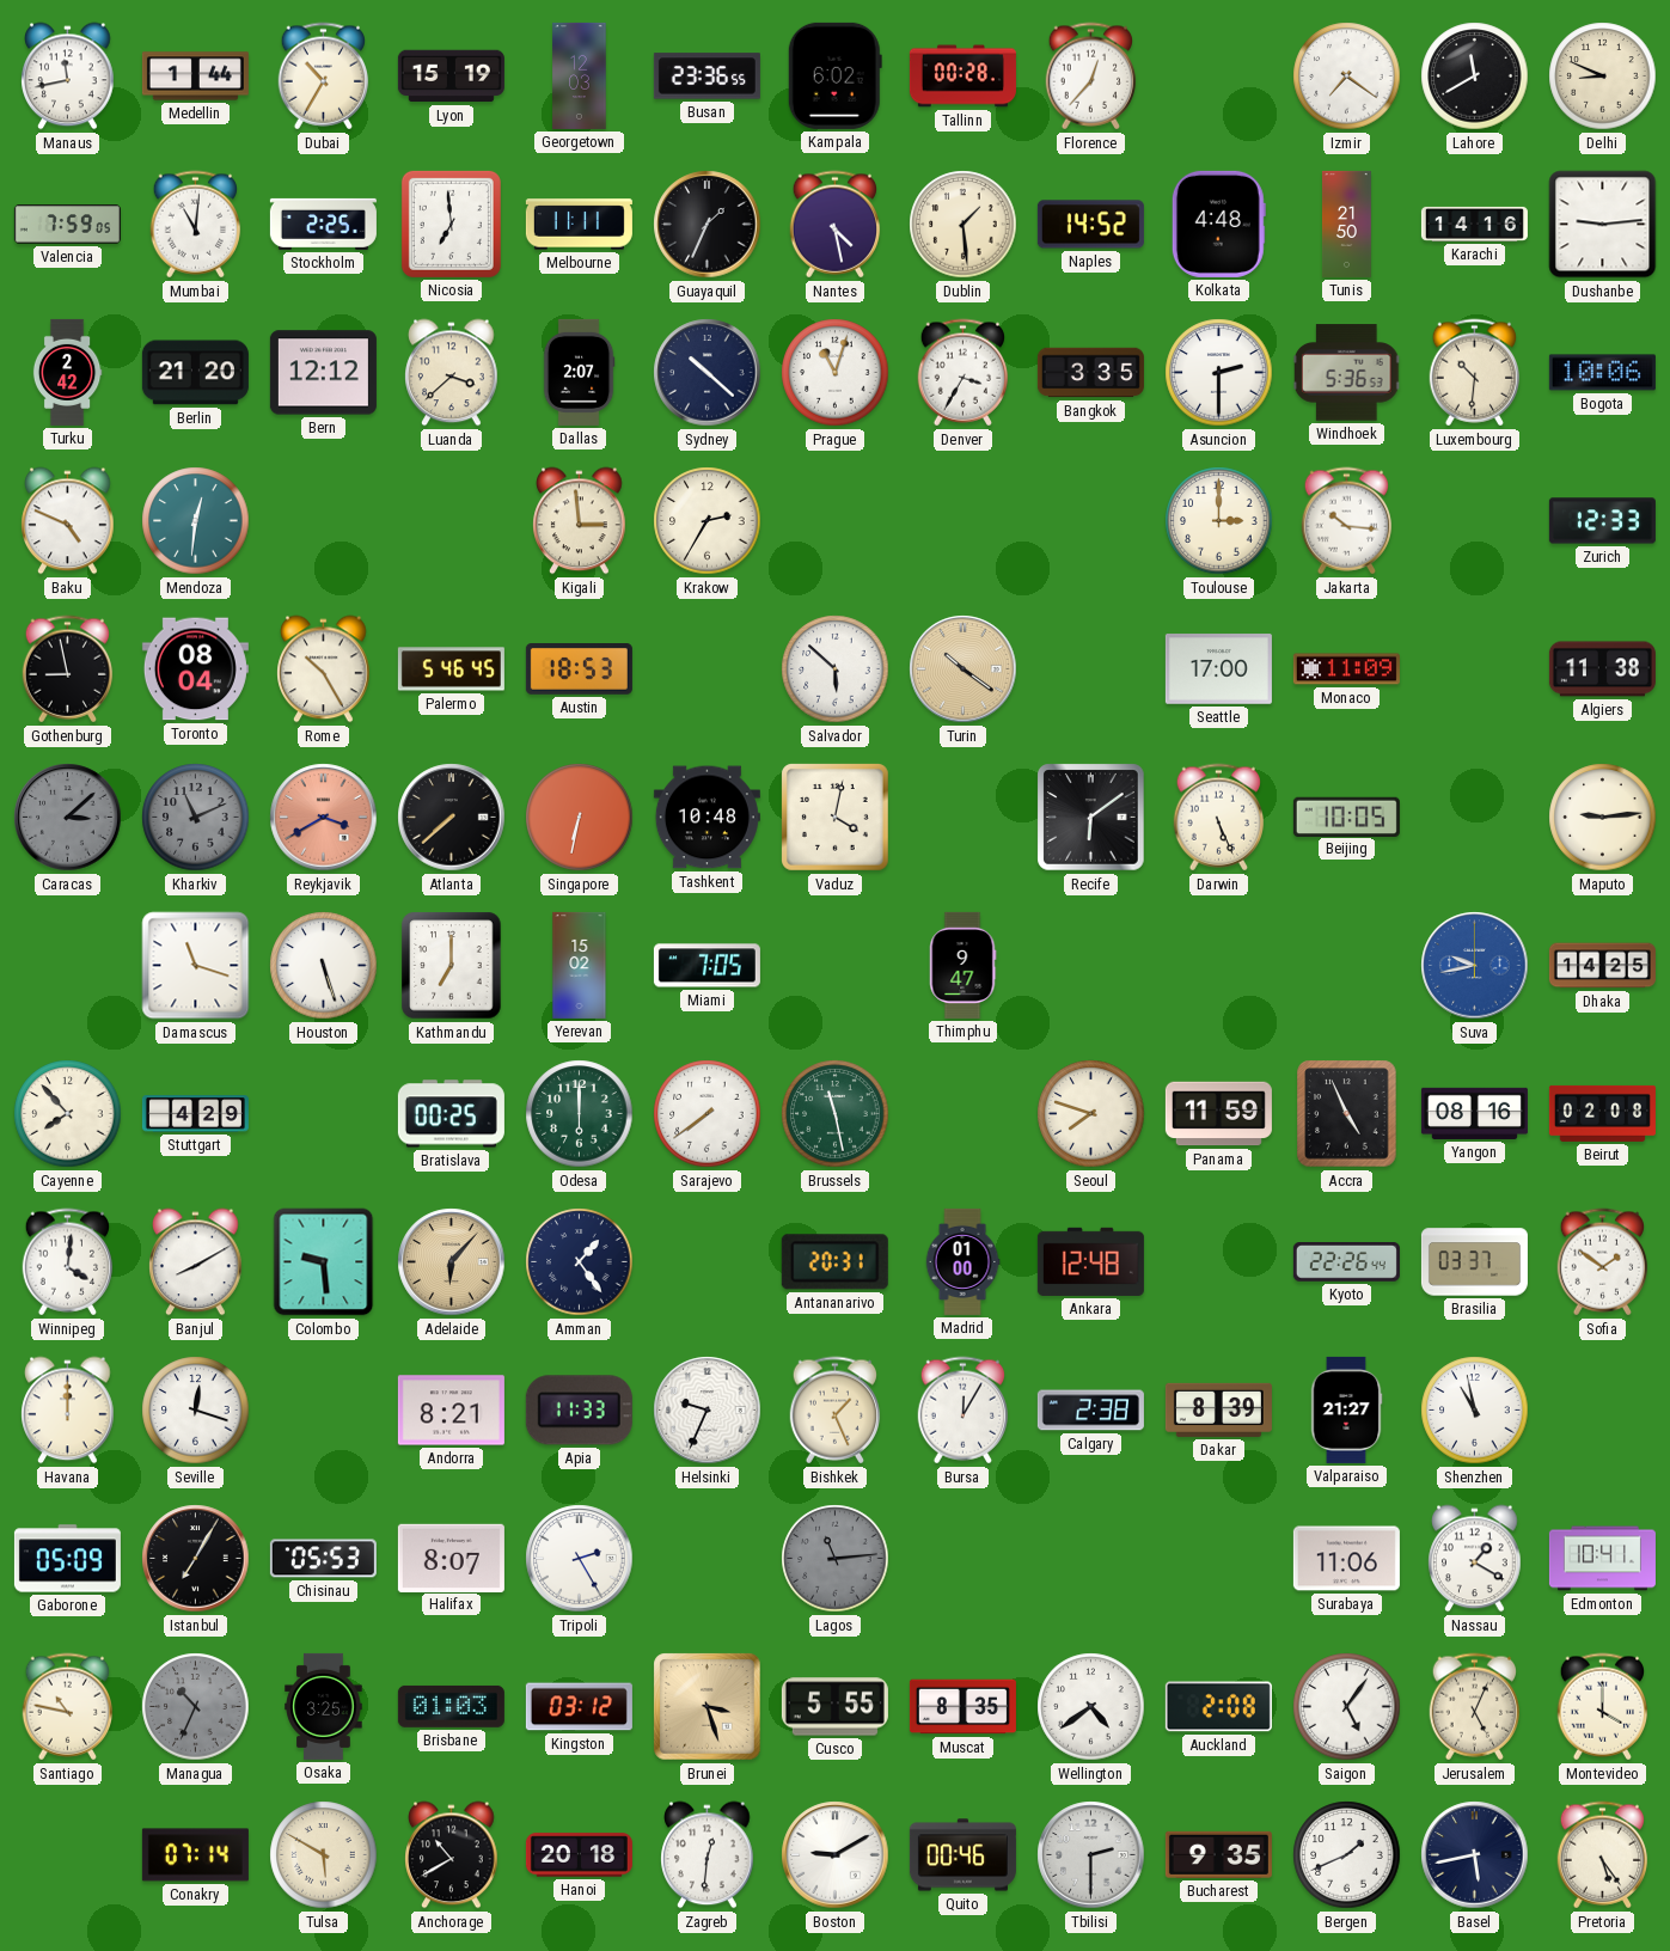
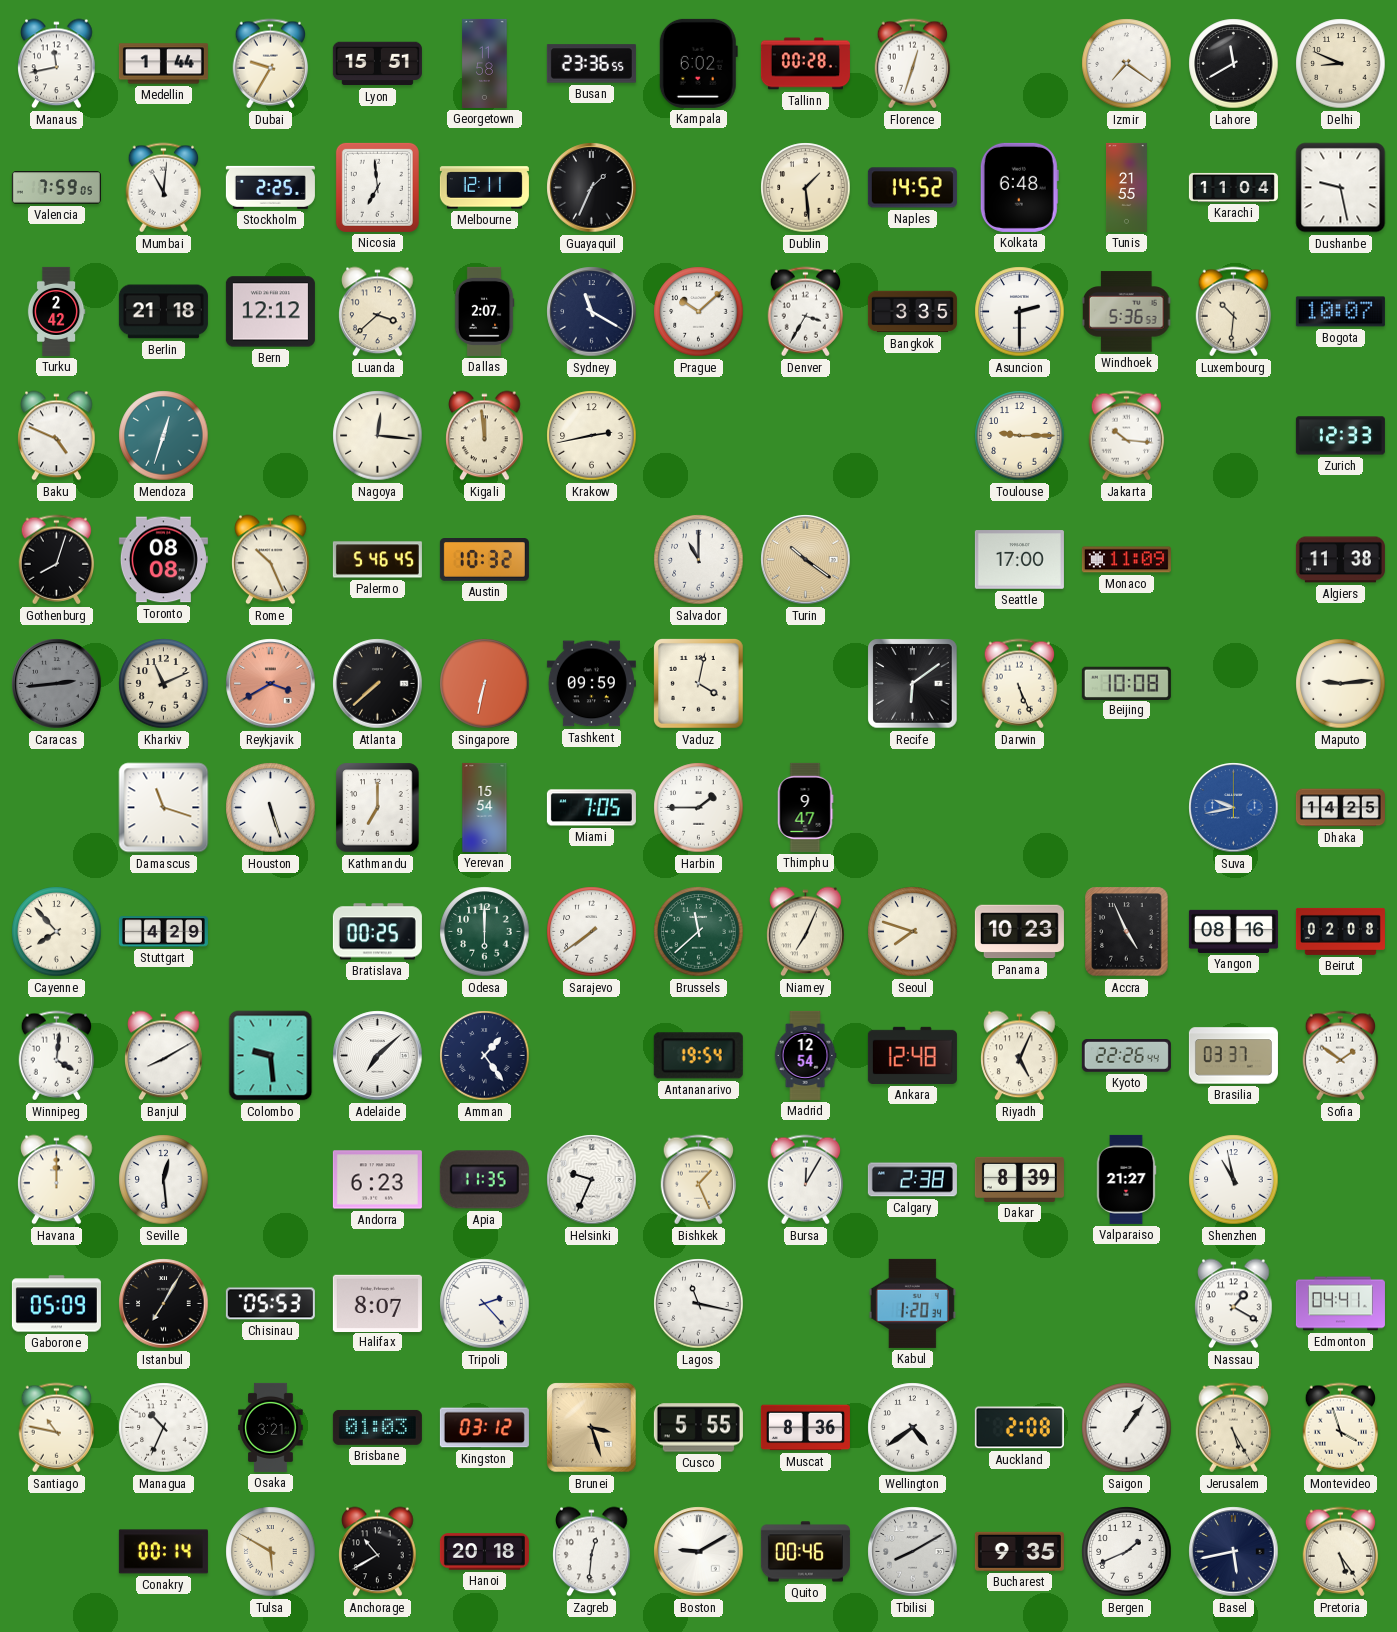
Dubai: 10:35 -> 9:35 (271, 64)
Lyon: 15:19 -> 15:51 (377, 64)
Georgetown: 12:03 -> 11:58 (485, 63)
Florence: 12:37 -> 12:33 (913, 64)
Melbourne: 11:11 -> 12:11 (484, 188)
Nantes: 4:28 -> none (836, 225)
Kolkata: 4:48 -> 6:48 (1019, 187)
Tunis: 21:50 -> 21:55 (1127, 187)
Karachi: 14:16 -> 11:04 (1233, 187)
Dushanbe: 9:14 -> 9:28 (1341, 188)
Berlin: 21:20 -> 21:18 (163, 312)
Sydney: 10:22 -> 11:20 (592, 312)
Prague: 11:03 -> 10:08 (699, 312)
Bogota: 10:06 -> 10:07 (1340, 312)
Mendoza: 12:31 -> 12:33 (164, 436)
Nagoya: none -> 12:16 (378, 436)
Kigali: 2:59 -> 11:59 (485, 436)
Krakow: 2:35 -> 2:43 (592, 436)
Toulouse: 3:00 -> 9:15 (1020, 436)
Gothenburg: 8:58 -> 8:03 (57, 560)
Toronto: 08:04 -> 08:08 (163, 560)
Rome: 10:25 -> 10:26 (271, 560)
Austin: 18:53 -> 10:32 (484, 560)
Salvador: 5:52 -> 11:00 (699, 560)
Caracas: 3:08 -> 2:44 (57, 684)
Kharkiv dial: grey -> cream (164, 684)
Tashkent: 10:48 -> 09:59 (591, 684)
Beijing: 10:05 -> 10:08 (1126, 683)
Yerevan: 15:02 -> 15:54 (485, 807)
Harbin: none -> 1:45 (699, 808)
Brussels: 11:28 -> 11:38 (699, 932)
Niamey: none -> 7:04 (806, 932)
Panama: 11:59 -> 10:23 (1019, 932)
Adelaide: 6:07 -> 7:08 (378, 1056)
Adelaide dial: champagne -> white (378, 1056)
Antananarivo: 20:31 -> 19:54 (698, 1056)
Madrid: 01:00 -> 12:54 (805, 1055)
Riyadh: none -> 5:04 (1020, 1056)
Seville: 12:18 -> 12:29 (164, 1180)
Andorra: 8:21 -> 6:23 (377, 1180)
Apia: 11:33 -> 11:35 (484, 1180)
Tripoli: 2:25 -> 2:23 (485, 1304)
Lagos: 11:14 -> 11:17 (699, 1304)
Lagos dial: grey -> white (699, 1304)
Kabul: none -> 1:20 (912, 1303)
Surabaya: 11:06 -> none (1346, 1559)
Edmonton: 10:41 -> 04:41 (1340, 1304)
Managua dial: grey -> white (164, 1428)
Osaka: 3:25 -> 3:21 (271, 1427)
Muscat: 8:35 -> 8:36 (805, 1428)
Saigon: 5:06 -> 1:06 (1127, 1428)
Jerusalem: 5:04 -> 5:25 (1234, 1428)
Montevideo: 4:00 -> 3:57 (1341, 1428)
Conakry: 07:14 -> 00:14 (163, 1552)
Tbilisi: 2:30 -> 8:10 (913, 1552)
